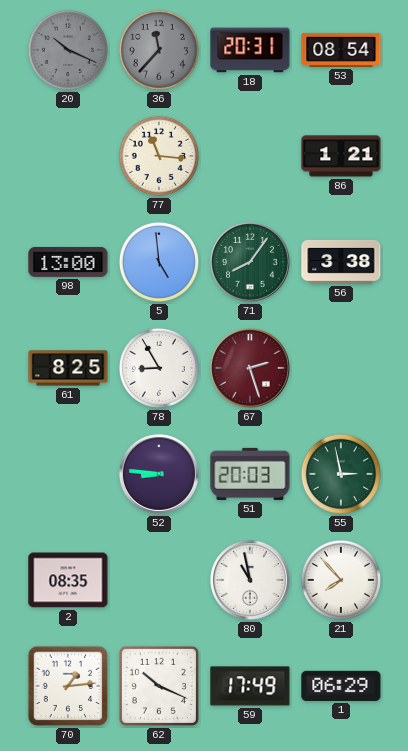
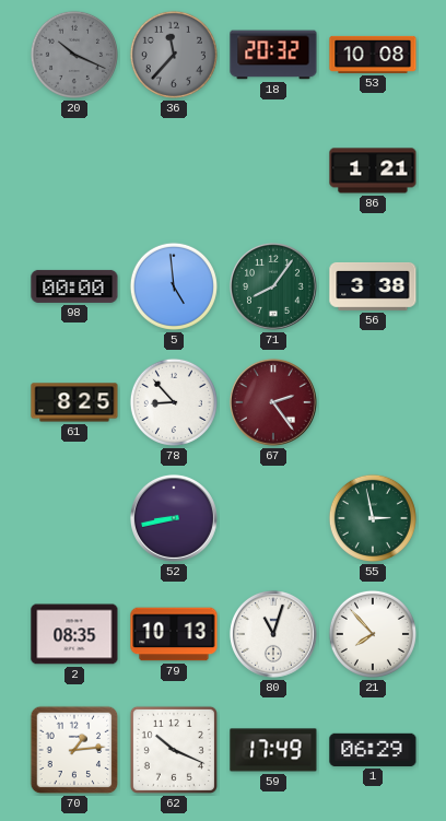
18: 20:31 -> 20:32 (273, 55)
53: 08:54 -> 10:08 (373, 55)
77: 11:16 -> none (159, 156)
98: 13:00 -> 00:00 (74, 286)
78: 8:55 -> 8:53 (174, 402)
67: 2:27 -> 2:24 (273, 402)
52: 8:46 -> 8:43 (174, 518)
51: 20:03 -> none (250, 474)
79: none -> 10:13 (174, 634)
80: 10:58 -> 11:03 (273, 634)
